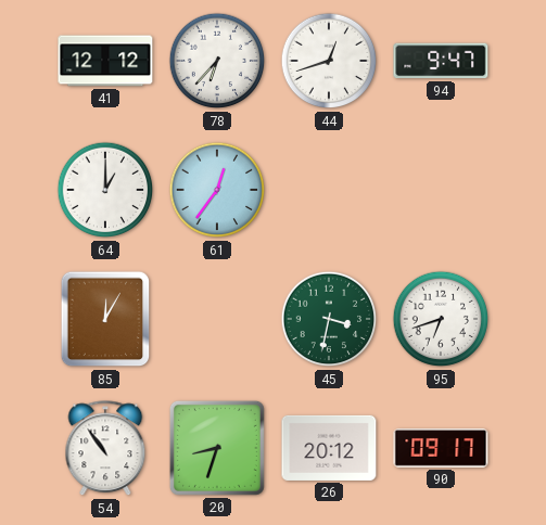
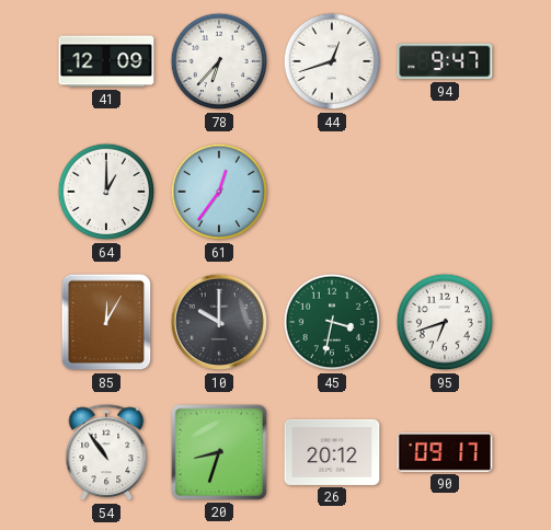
41: 12:12 -> 12:09 (106, 61)
10: none -> 10:00 (219, 322)
